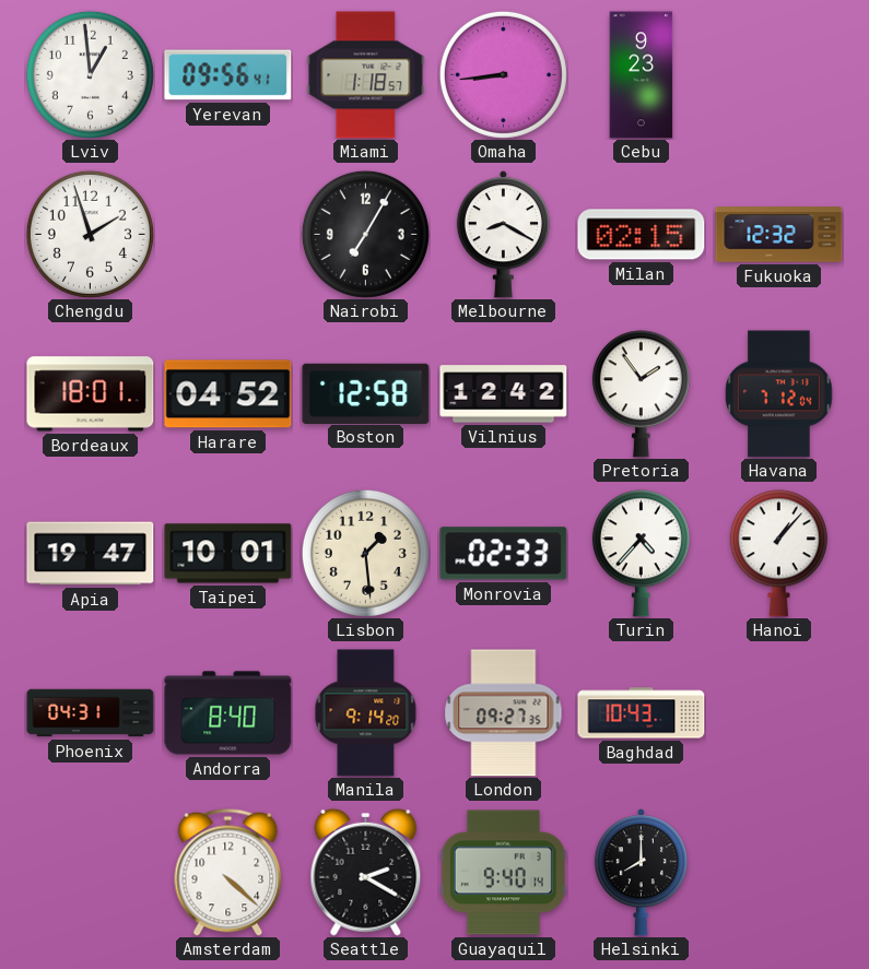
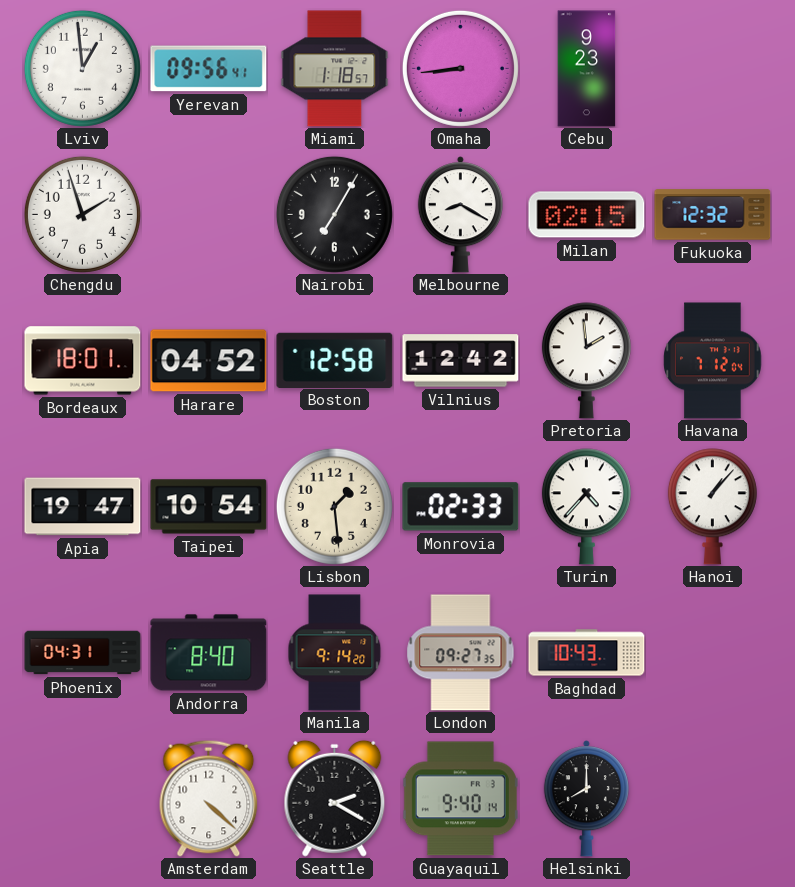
Pretoria: 1:54 -> 1:59 (586, 361)
Taipei: 10:01 -> 10:54 (209, 507)
